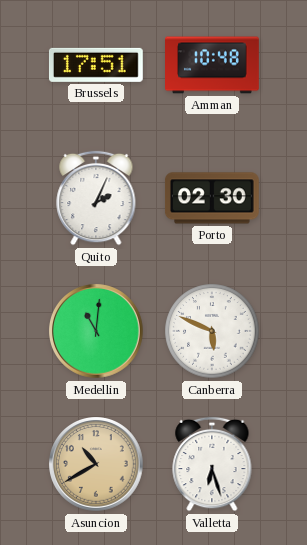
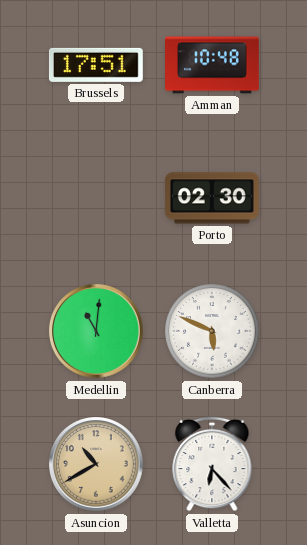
Quito: 2:04 -> none (96, 198)
Valletta: 6:27 -> 6:23 (212, 464)
